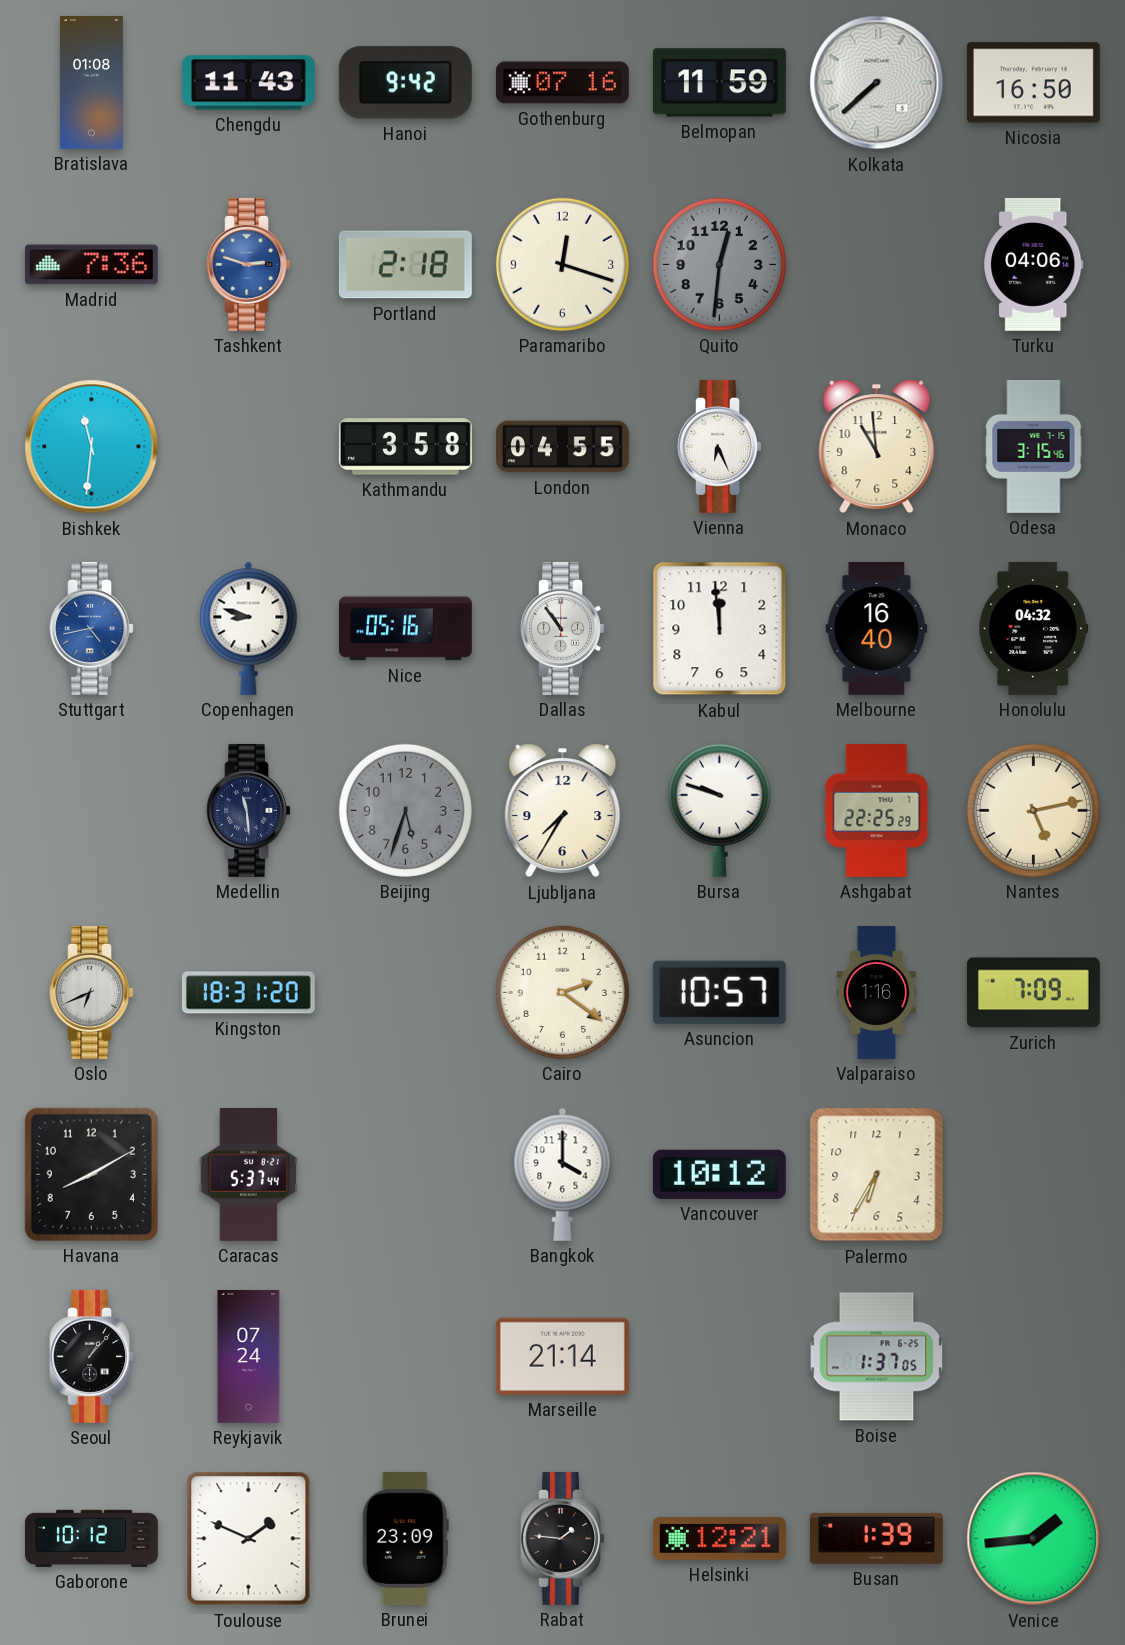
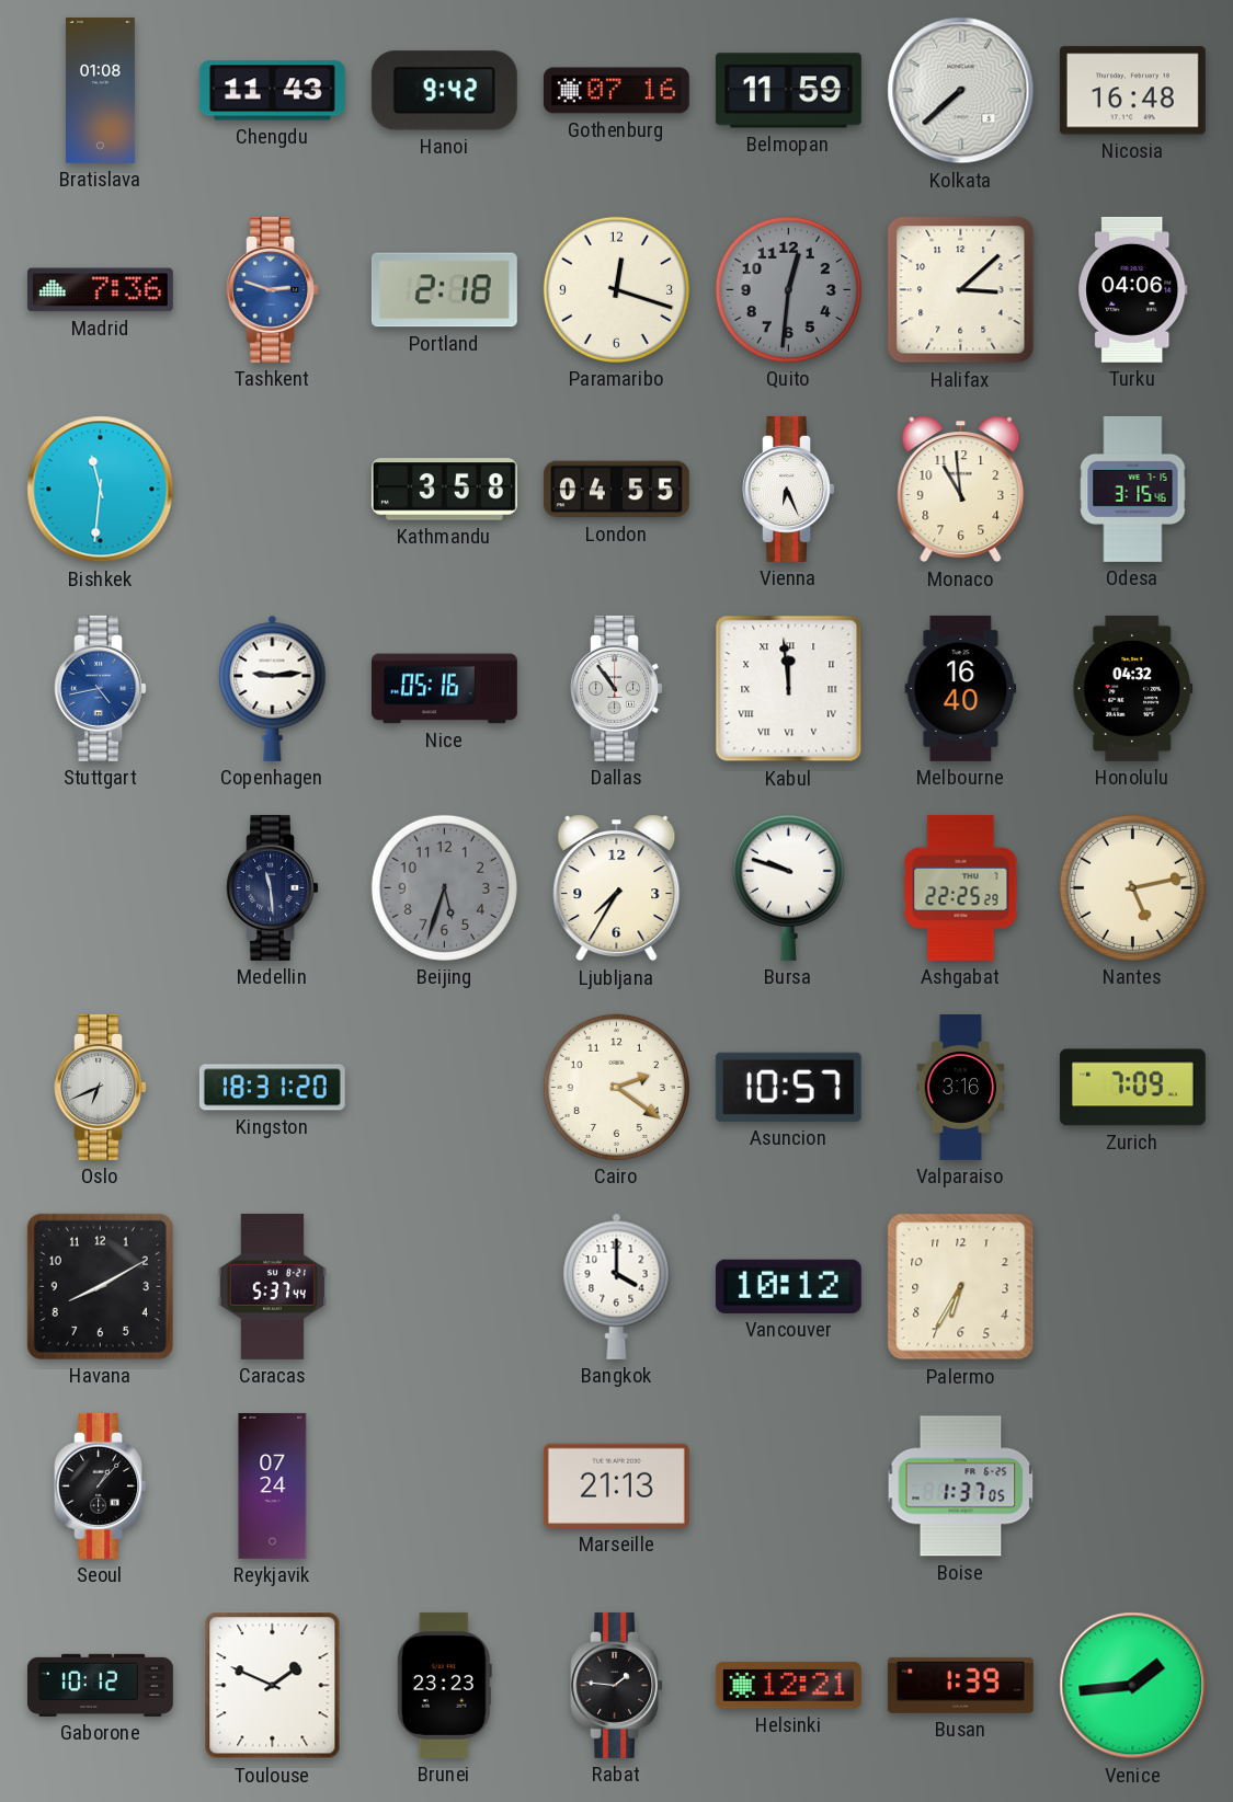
Nicosia: 16:50 -> 16:48 (1132, 91)
Halifax: none -> 3:08 (961, 290)
Copenhagen: 8:48 -> 9:14 (273, 688)
Kabul numerals: Arabic -> Roman (789, 689)
Valparaiso: 1:16 -> 3:16 (961, 1087)
Marseille: 21:14 -> 21:13 (616, 1485)
Brunei: 23:09 -> 23:23 (444, 1685)
